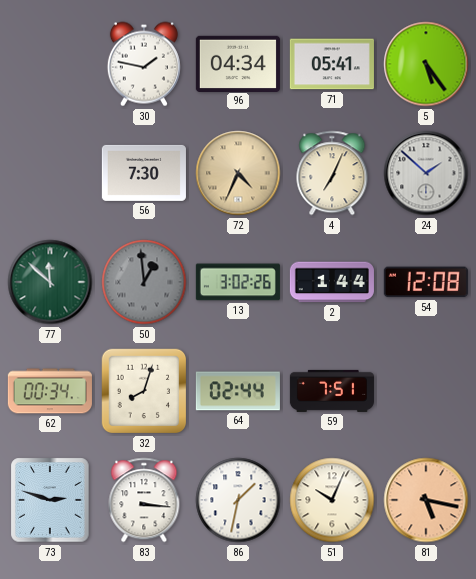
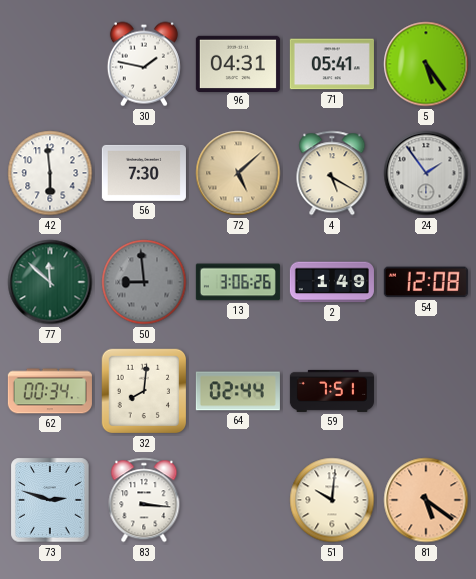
96: 04:34 -> 04:31 (238, 63)
42: none -> 5:59 (50, 173)
72: 4:34 -> 5:08 (238, 173)
4: 7:04 -> 5:20 (332, 173)
24: 1:52 -> 1:54 (426, 173)
50: 12:59 -> 8:59 (144, 282)
13: 3:02 -> 3:06 (238, 282)
2: 1:44 -> 1:49 (332, 282)
32: 8:03 -> 8:01 (144, 391)
86: 1:32 -> none (238, 500)
51: 10:04 -> 10:01 (332, 500)
81: 5:17 -> 5:21 (426, 500)
